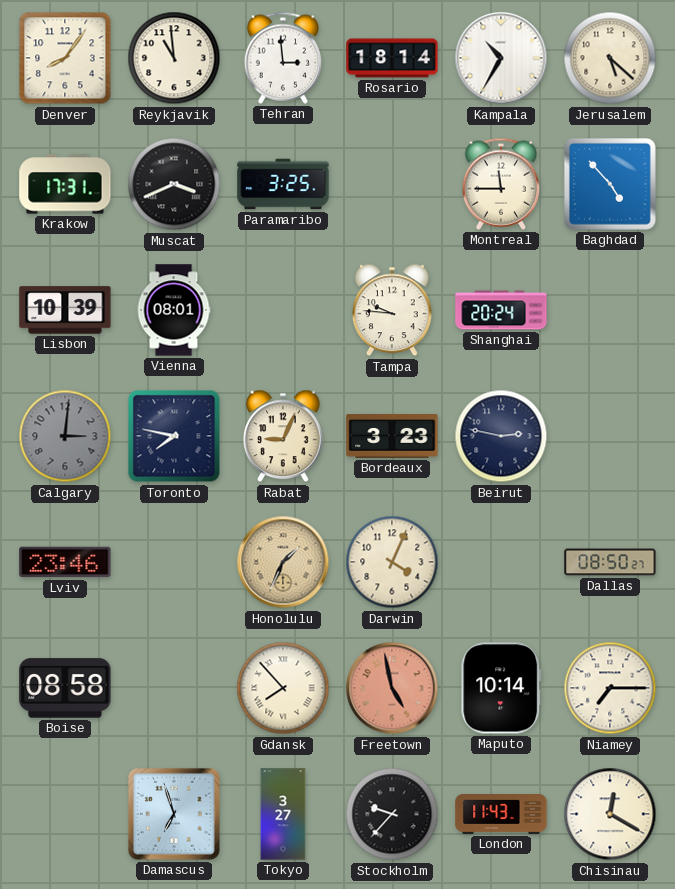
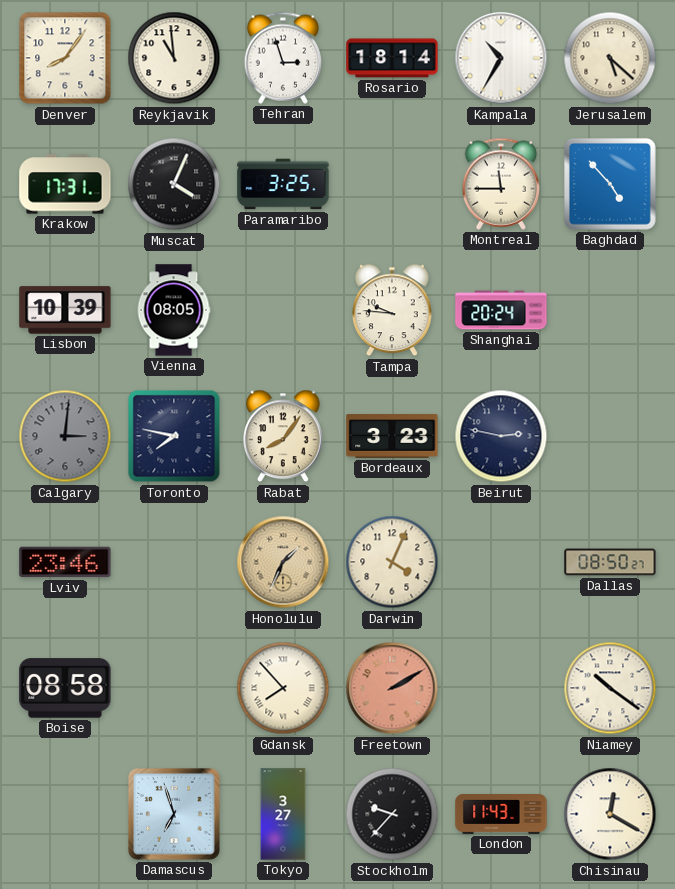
Tehran: 2:59 -> 2:57 (283, 58)
Muscat: 3:41 -> 4:04 (174, 184)
Vienna: 08:01 -> 08:05 (174, 310)
Rabat: 9:04 -> 8:06 (284, 436)
Freetown: 4:58 -> 2:10 (392, 688)
Maputo: 10:14 -> none (501, 688)
Niamey: 7:15 -> 10:21 (610, 688)
